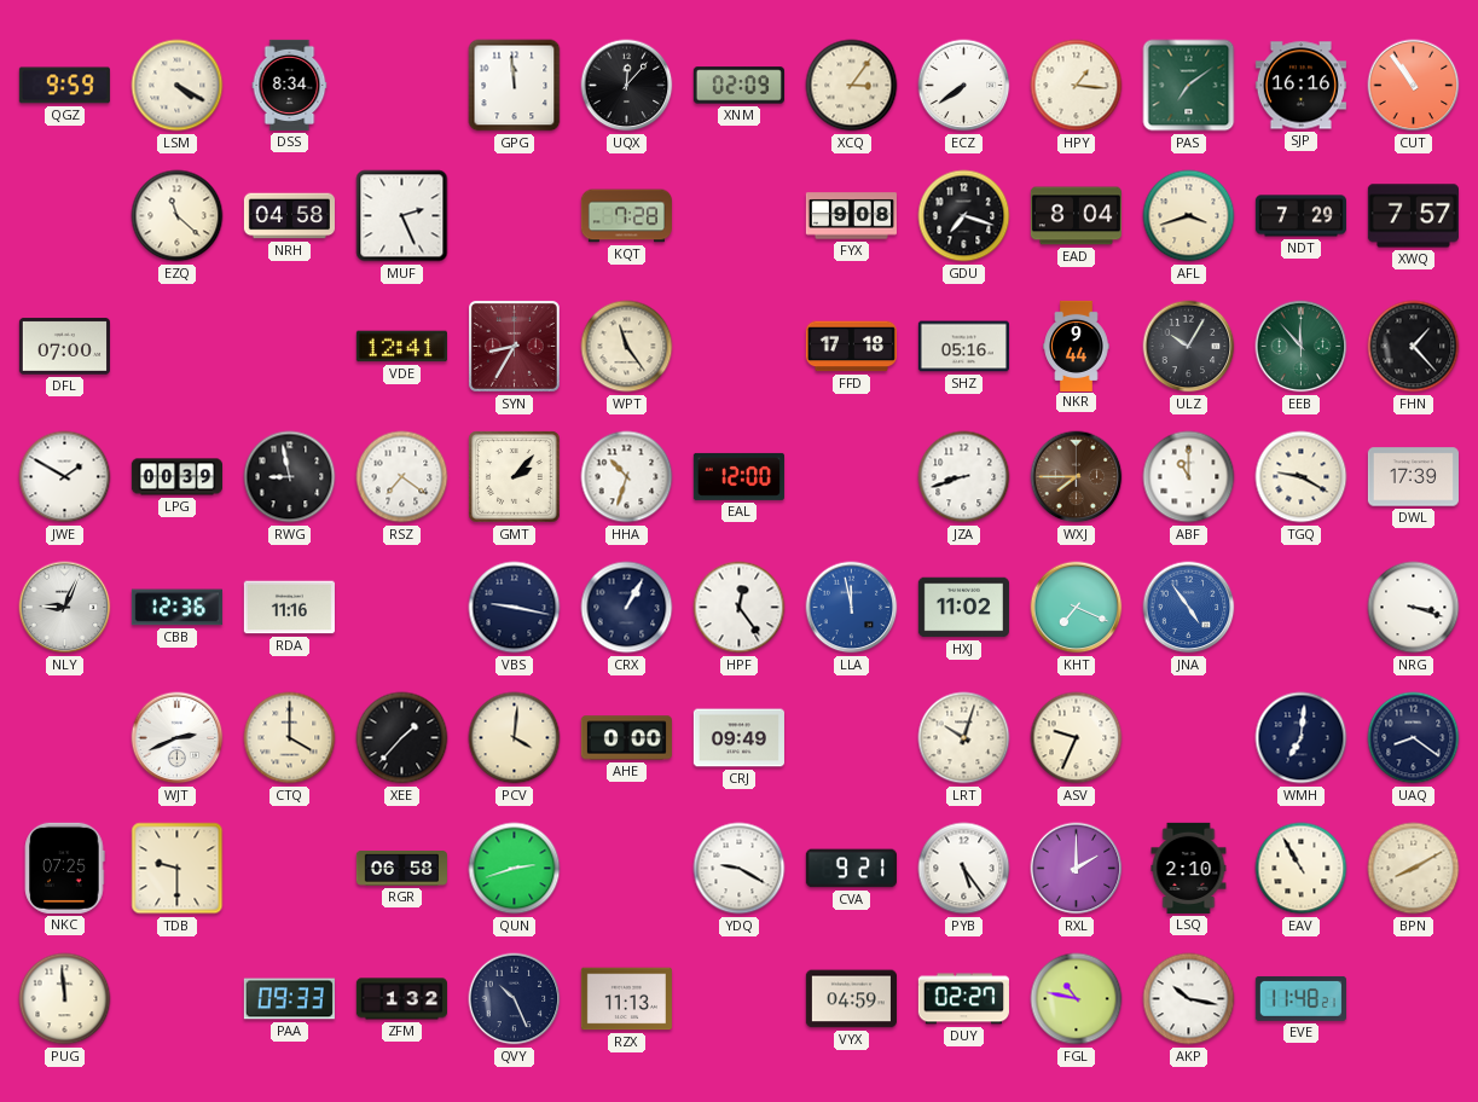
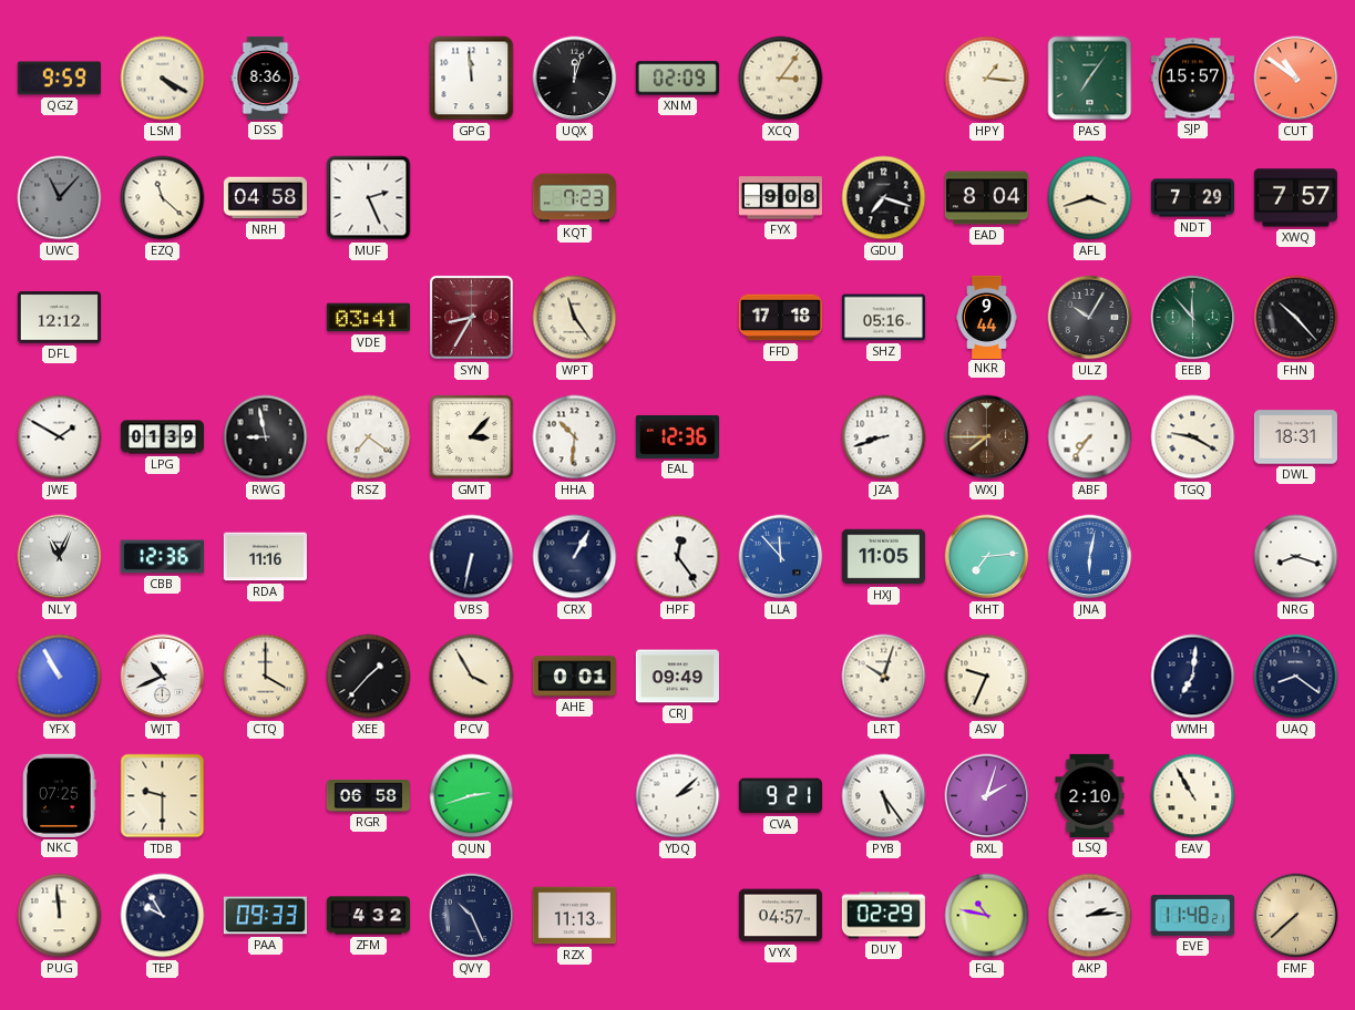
DSS: 8:34 -> 8:36 (266, 78)
UQX: 12:07 -> 12:03 (575, 79)
ECZ: 7:39 -> none (964, 86)
PAS: 7:09 -> 7:06 (1090, 79)
SJP: 16:16 -> 15:57 (1192, 79)
CUT: 10:54 -> 10:51 (1296, 79)
UWC: none -> 11:07 (60, 198)
KQT: 7:28 -> 7:23 (574, 198)
DFL: 07:00 -> 12:12 (59, 318)
VDE: 12:41 -> 03:41 (368, 318)
FHN: 1:23 -> 10:23 (1296, 318)
LPG: 00:39 -> 01:39 (162, 437)
GMT: 2:07 -> 3:07 (472, 437)
HHA: 10:33 -> 10:31 (575, 437)
EAL: 12:00 -> 12:36 (677, 436)
ABF: 11:00 -> 7:36 (1090, 437)
DWL: 17:39 -> 18:31 (1295, 437)
NLY: 9:04 -> 11:04 (60, 557)
VBS: 9:17 -> 6:32 (472, 557)
LLA: 11:58 -> 11:53 (781, 557)
HXJ: 11:02 -> 11:05 (883, 557)
KHT: 7:19 -> 7:14 (987, 557)
JNA: 4:54 -> 6:02 (1090, 557)
NRG: 3:18 -> 8:18 (1296, 557)
YFX: none -> 10:55 (60, 677)
WJT: 2:41 -> 10:41 (163, 677)
PCV: 4:01 -> 3:55 (472, 677)
AHE: 0:00 -> 0:01 (574, 677)
YDQ: 9:20 -> 2:08 (678, 796)
RXL: 2:00 -> 2:03 (987, 796)
BPN: 8:10 -> none (1414, 869)
TEP: none -> 9:55 (163, 916)
ZFM: 1:32 -> 4:32 (368, 916)
VYX: 04:59 -> 04:57 (780, 916)
DUY: 02:27 -> 02:29 (883, 916)
AKP: 10:17 -> 2:14 (1090, 916)
FMF: none -> 7:38 (1296, 916)
